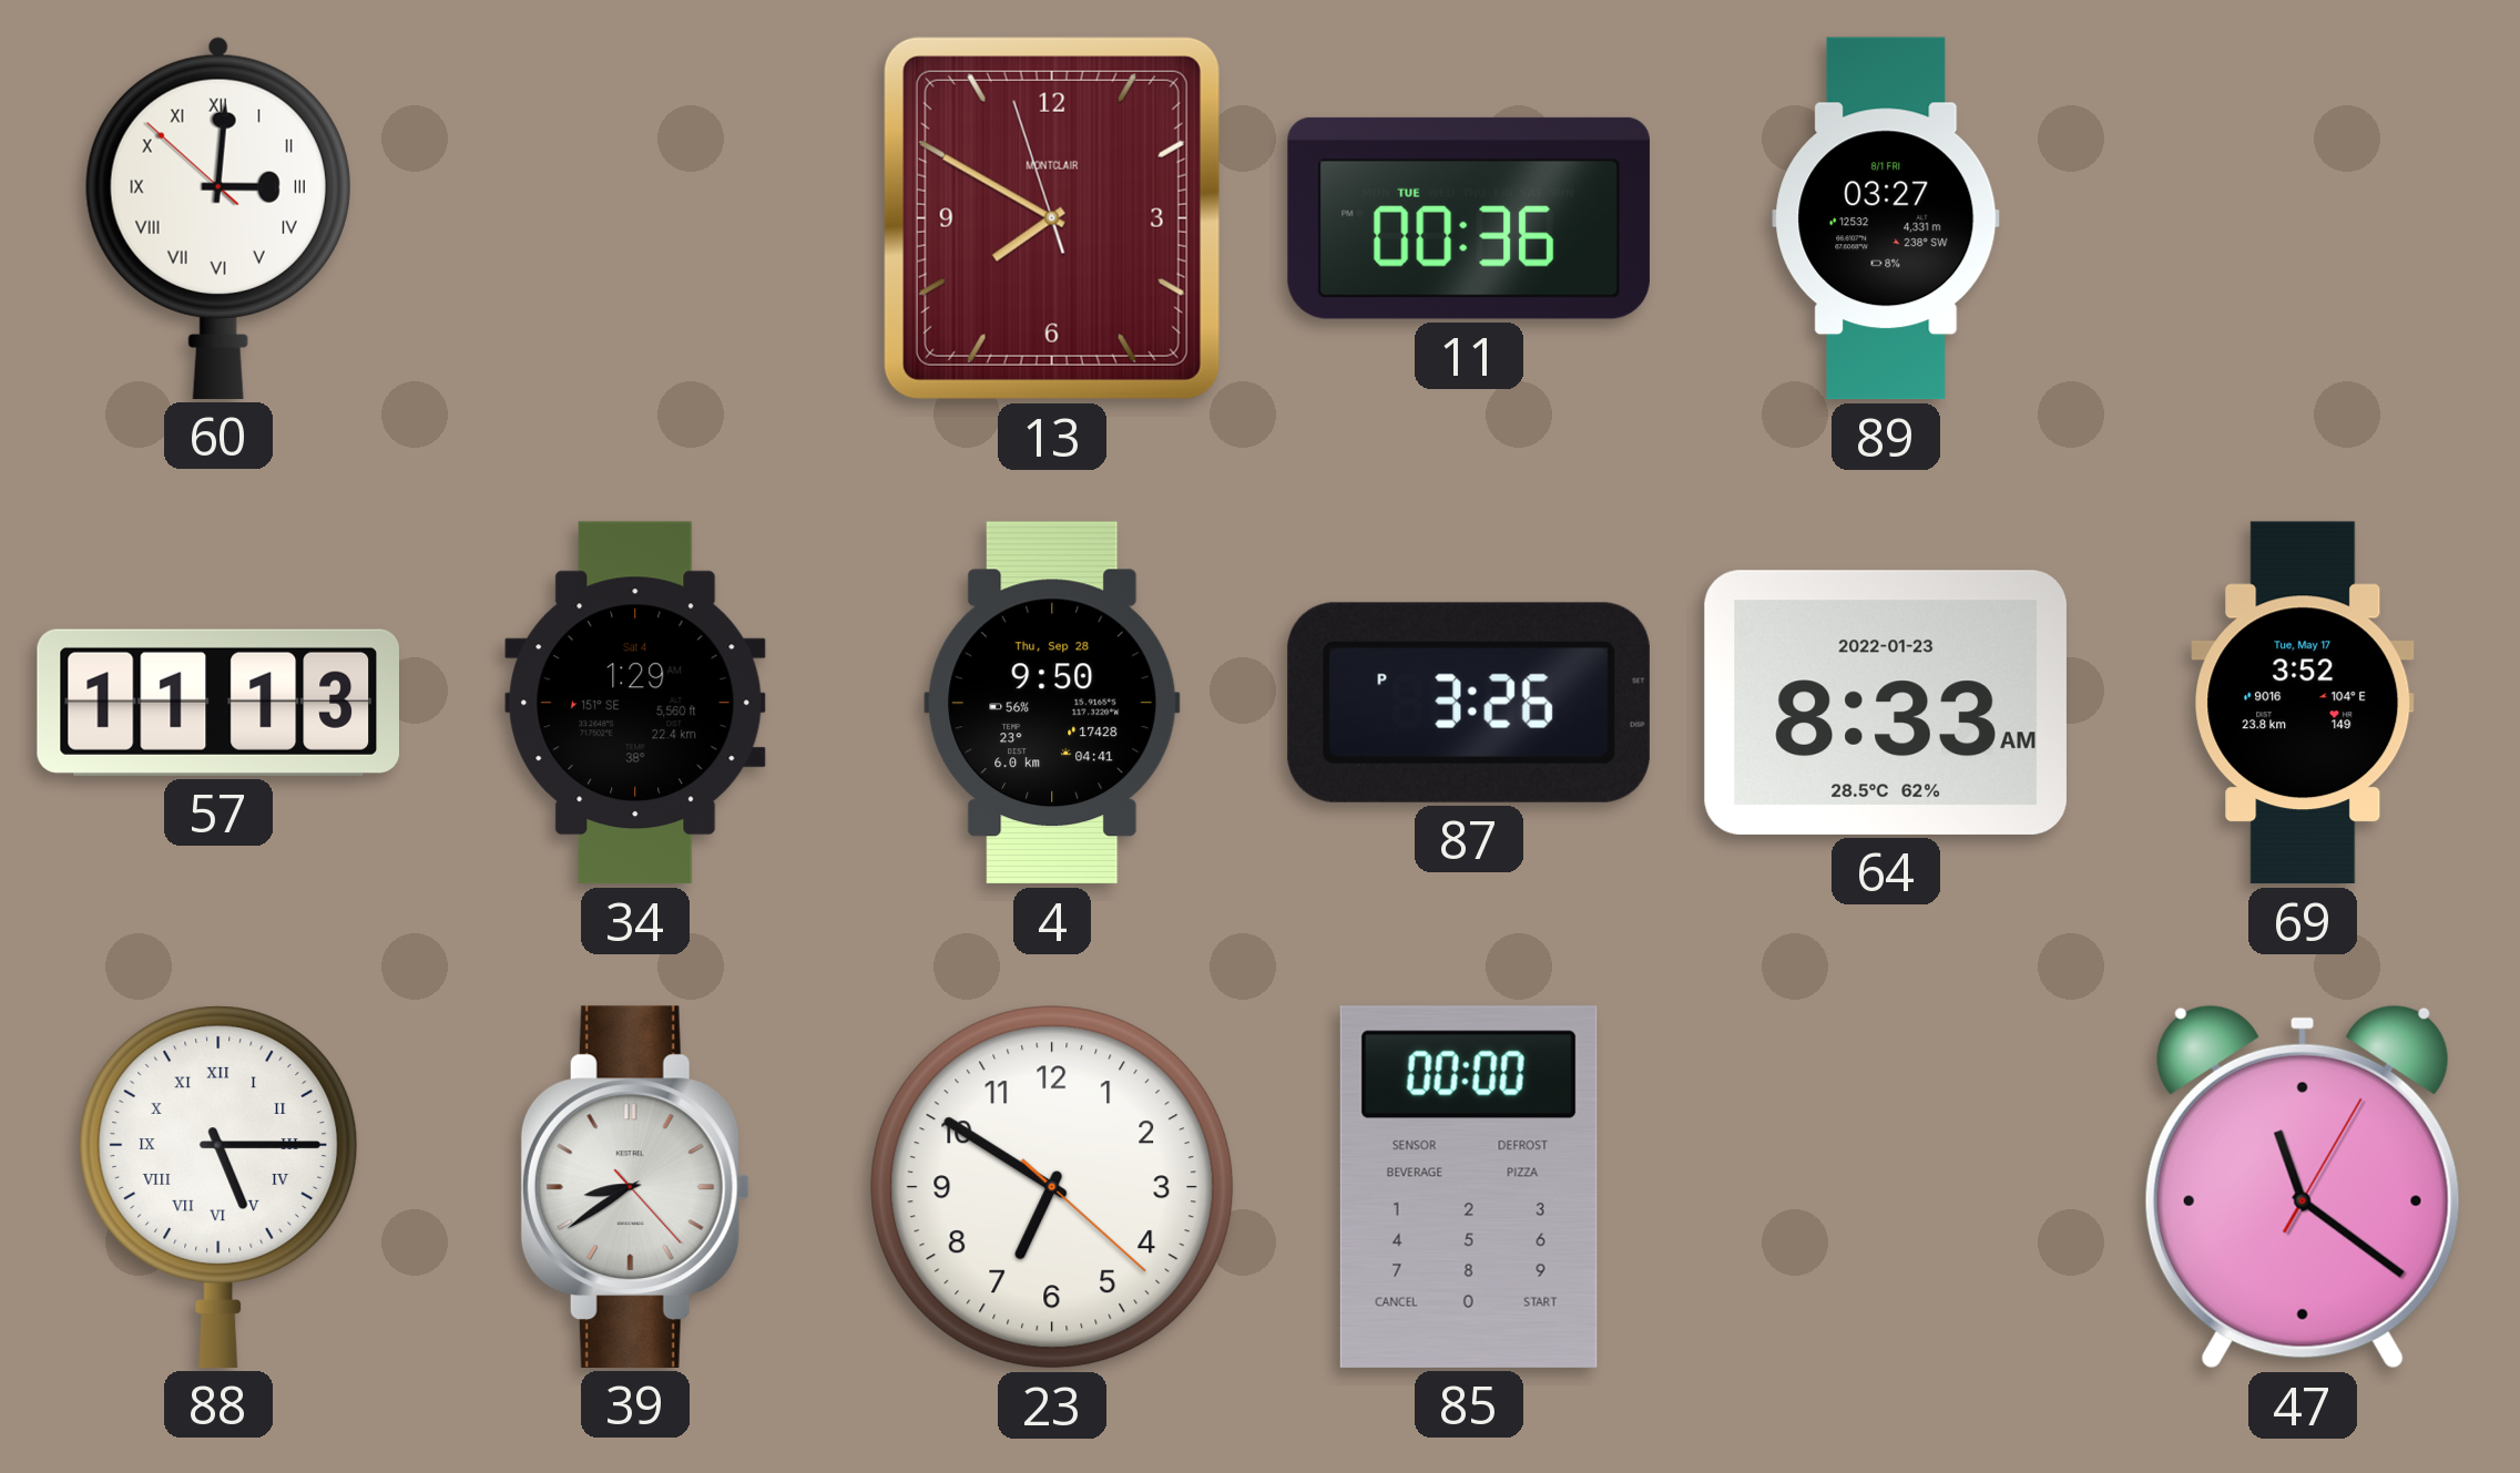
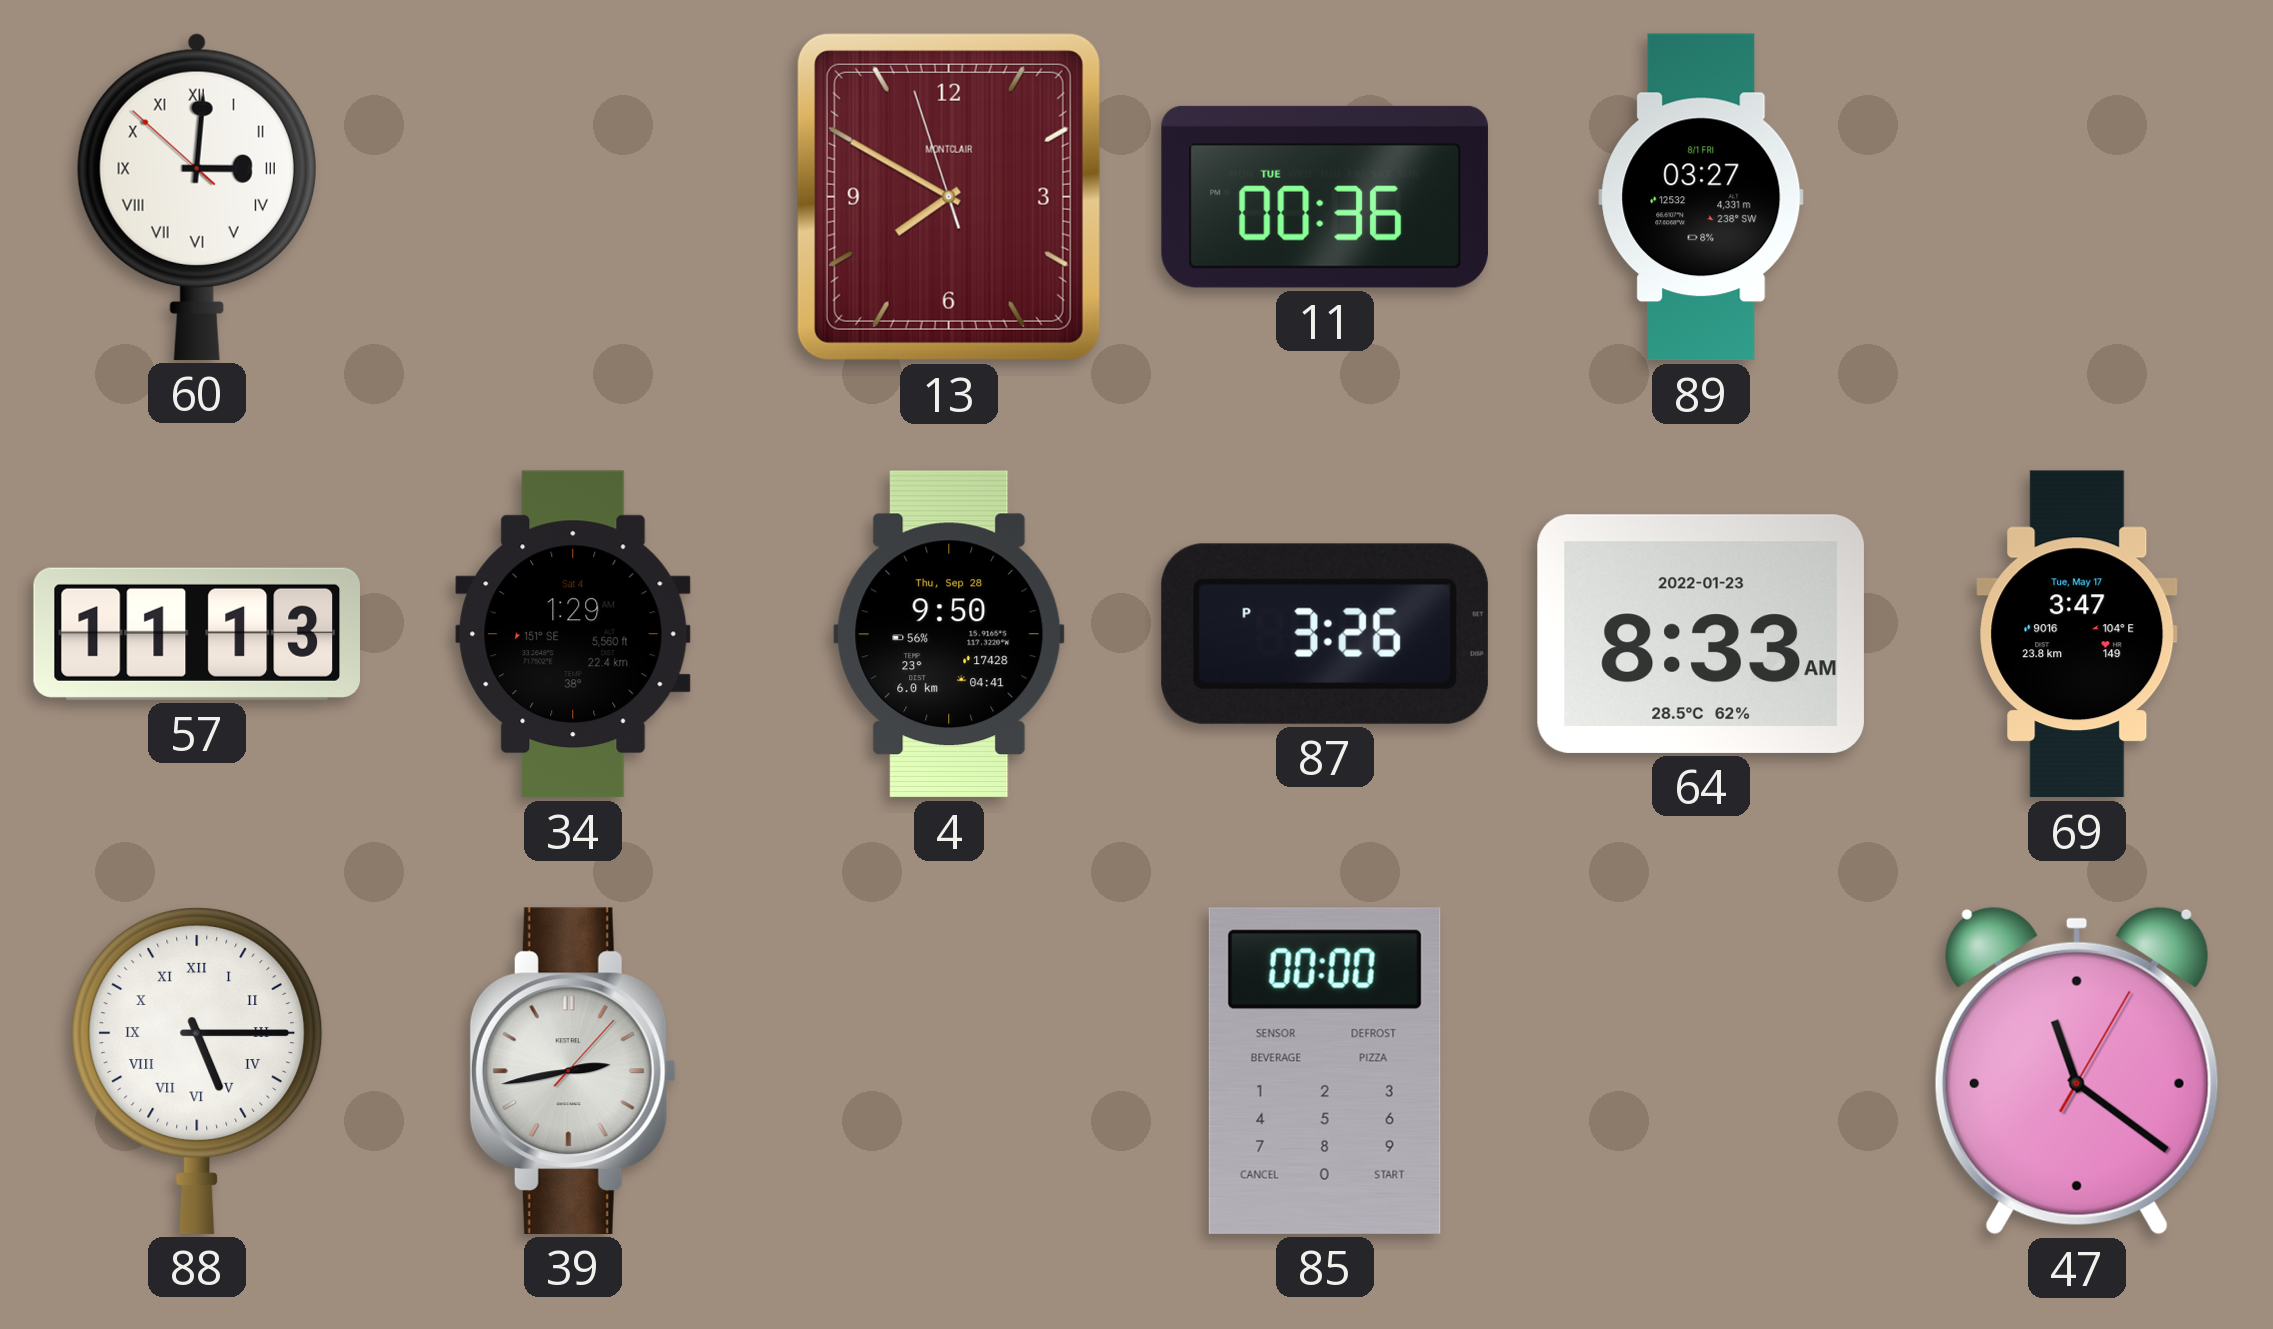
69: 3:52 -> 3:47 (2077, 634)
39: 8:39 -> 2:43 (573, 1071)
23: 6:50 -> none (1052, 1187)
